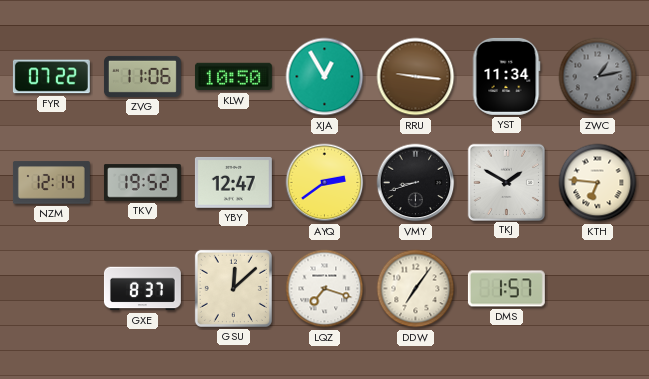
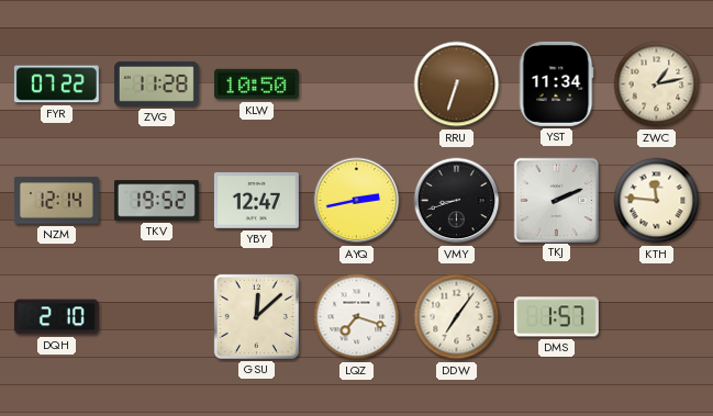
ZVG: 11:06 -> 11:28 (156, 83)
XJA: 12:55 -> none (325, 77)
RRU: 9:16 -> 6:33 (457, 85)
ZWC dial: grey -> cream (657, 85)
AYQ: 2:39 -> 2:43 (357, 201)
TKJ: 1:50 -> 2:11 (556, 200)
KTH: 6:46 -> 11:46 (657, 201)
DQH: none -> 2:10 (56, 317)
GXE: 8:37 -> none (142, 289)
